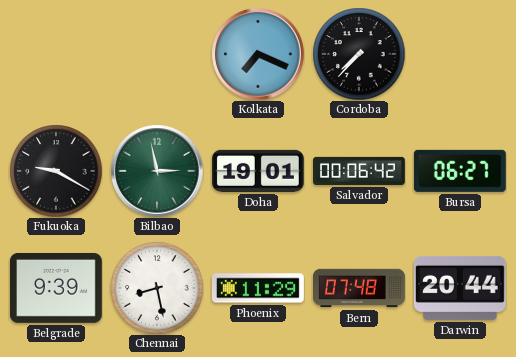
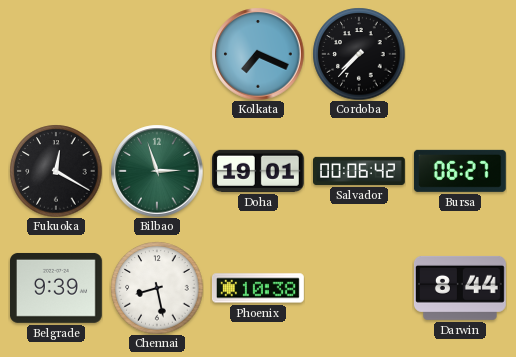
Fukuoka: 9:20 -> 12:20 (56, 171)
Bilbao: 2:58 -> 2:57 (157, 171)
Phoenix: 11:29 -> 10:38 (259, 288)
Bern: 07:48 -> none (360, 288)
Darwin: 20:44 -> 8:44 (460, 288)
